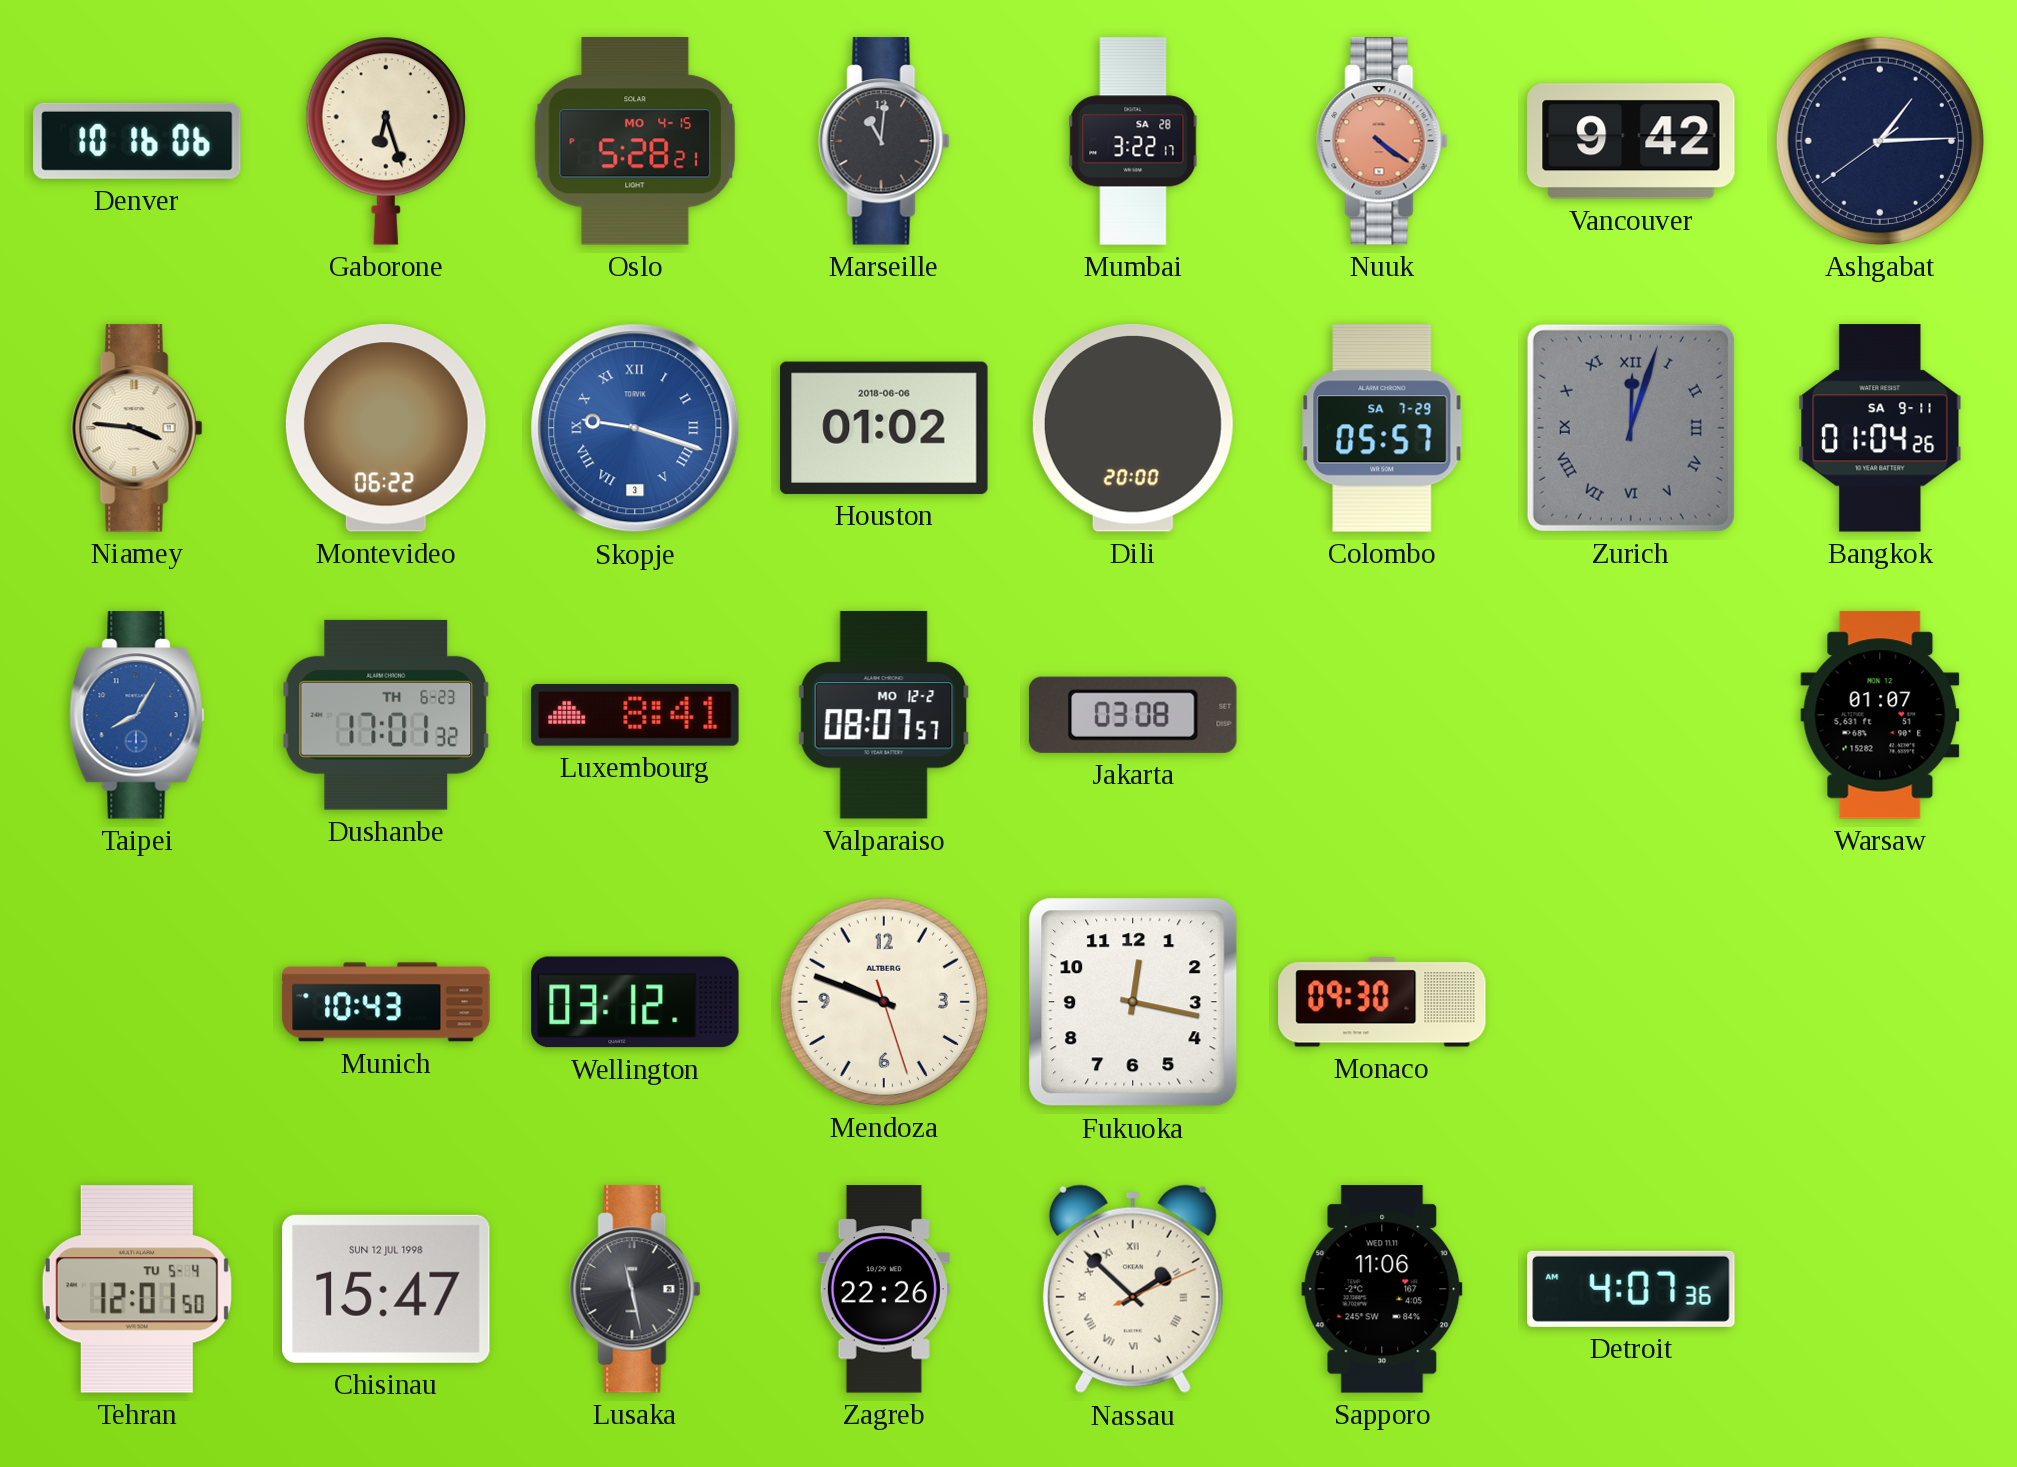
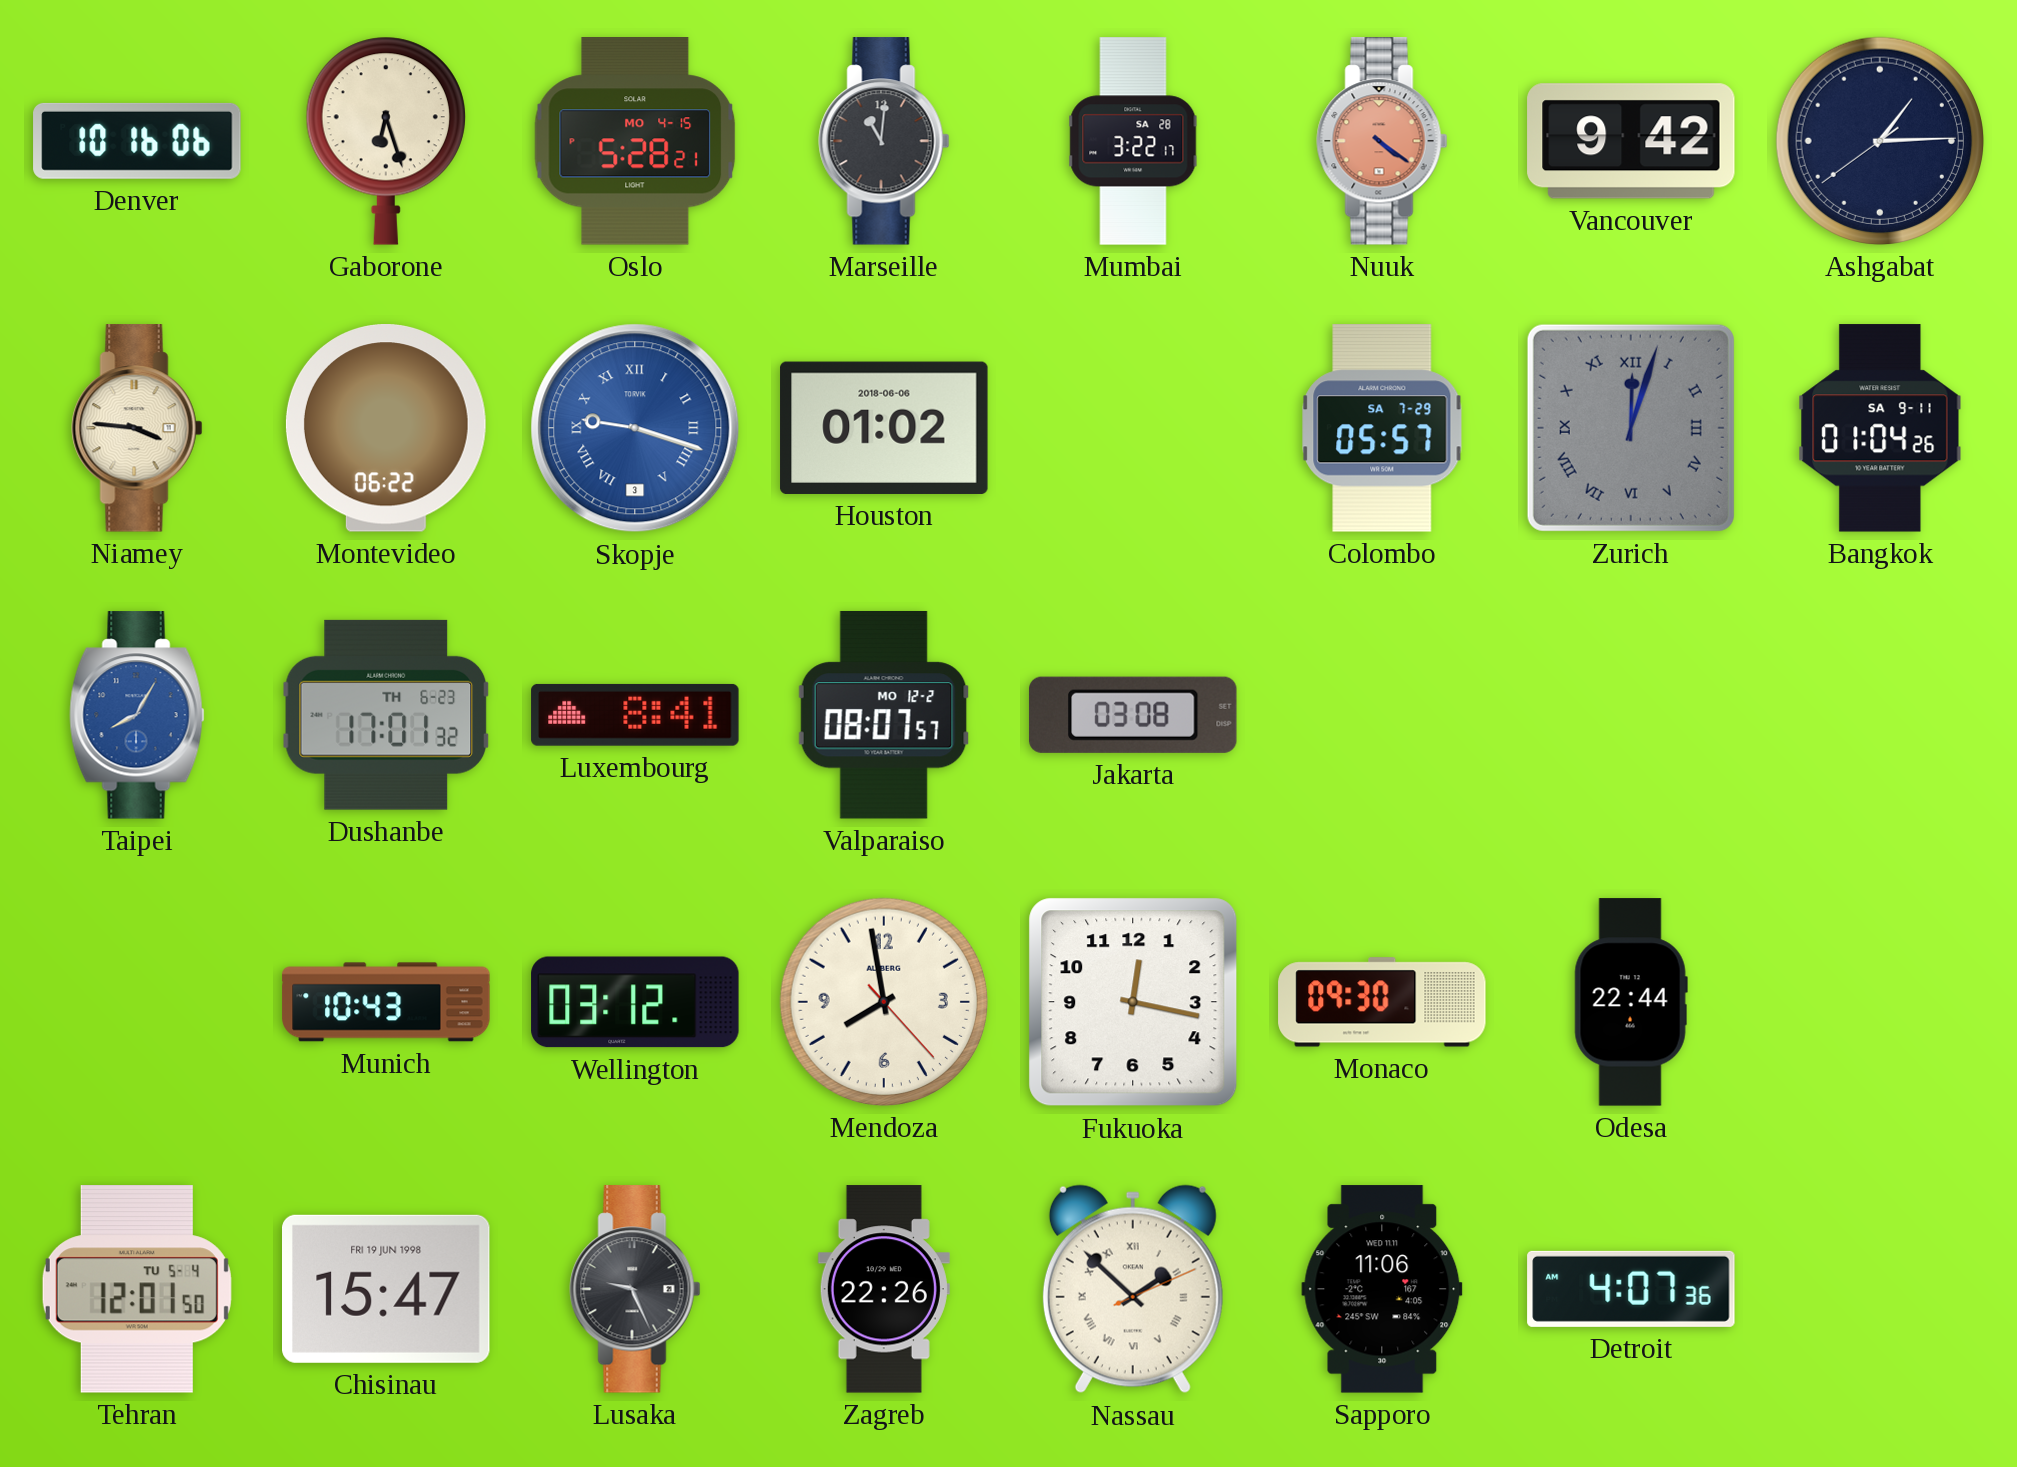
Dili: 20:00 -> none (1133, 428)
Warsaw: 01:07 -> none (1880, 715)
Mendoza: 9:48 -> 7:58 (884, 1002)
Odesa: none -> 22:44 (1631, 1002)
Chisinau date: SUN 12 JUL 1998 -> FRI 19 JUN 1998 (387, 1289)
Lusaka: 11:28 -> 9:26 (635, 1289)
